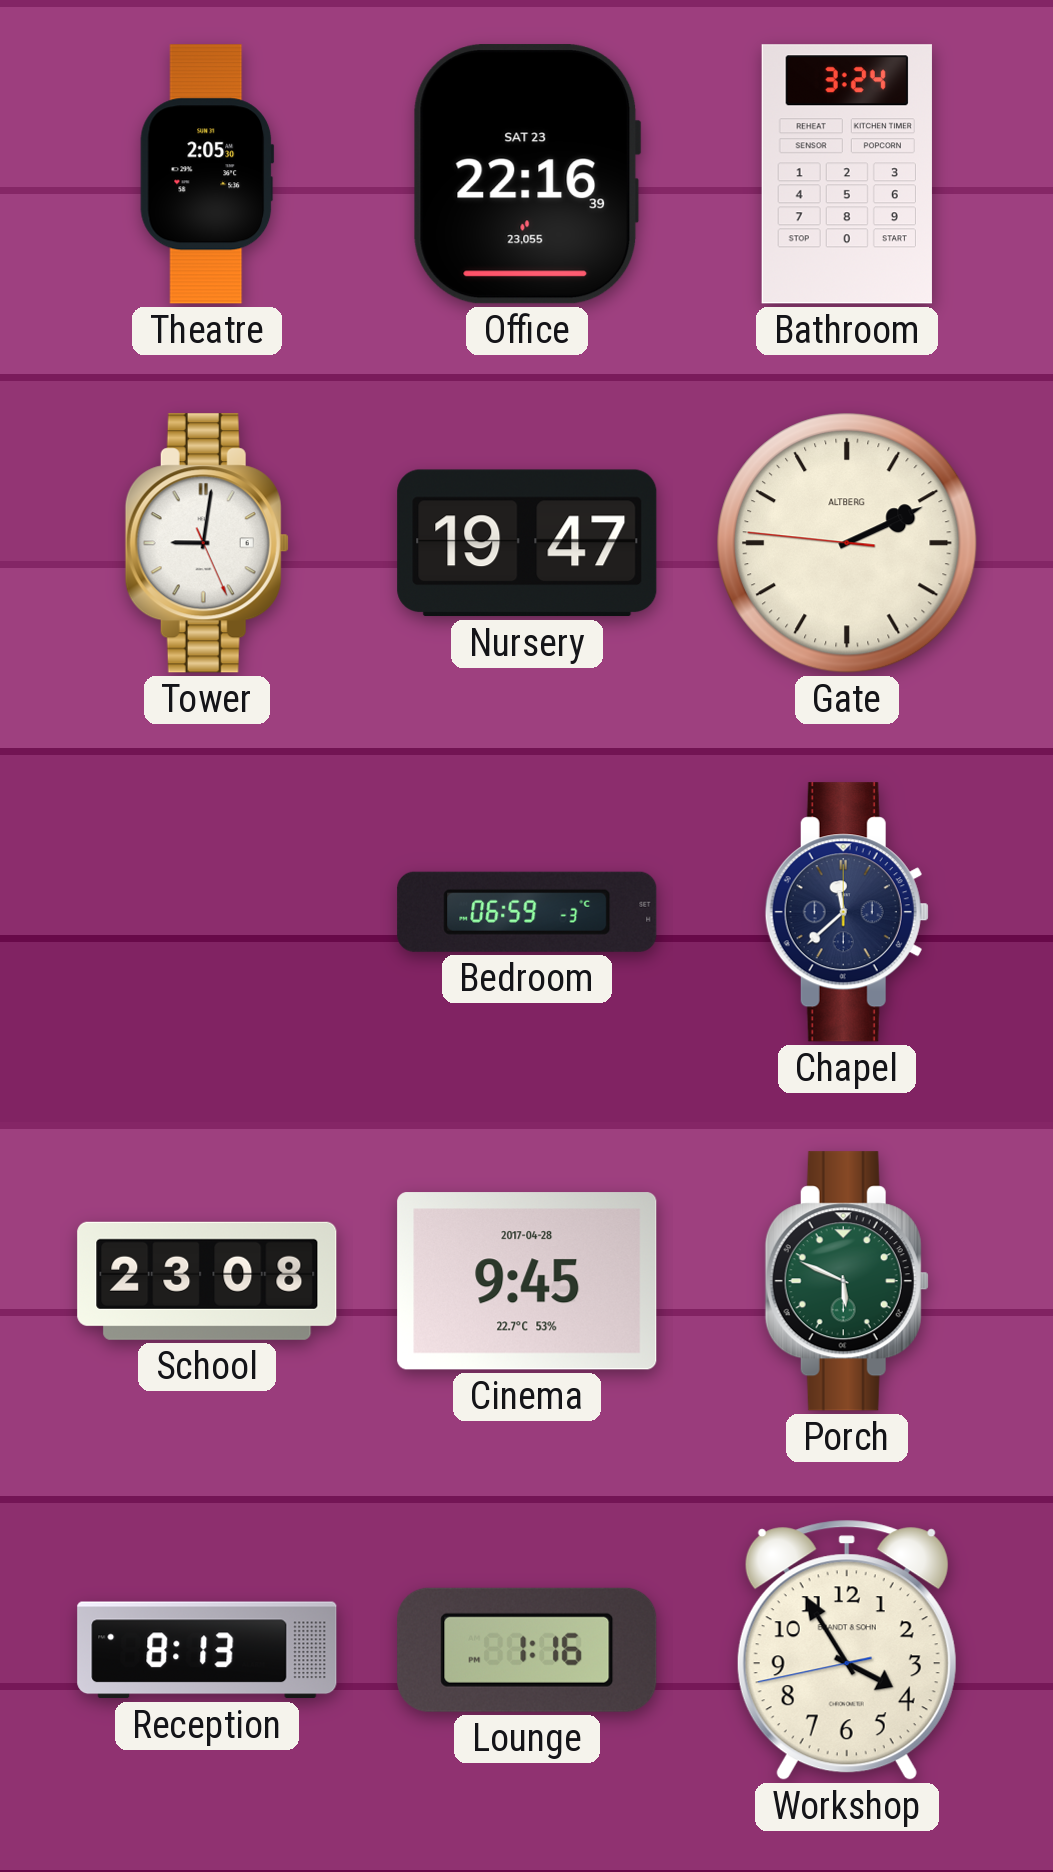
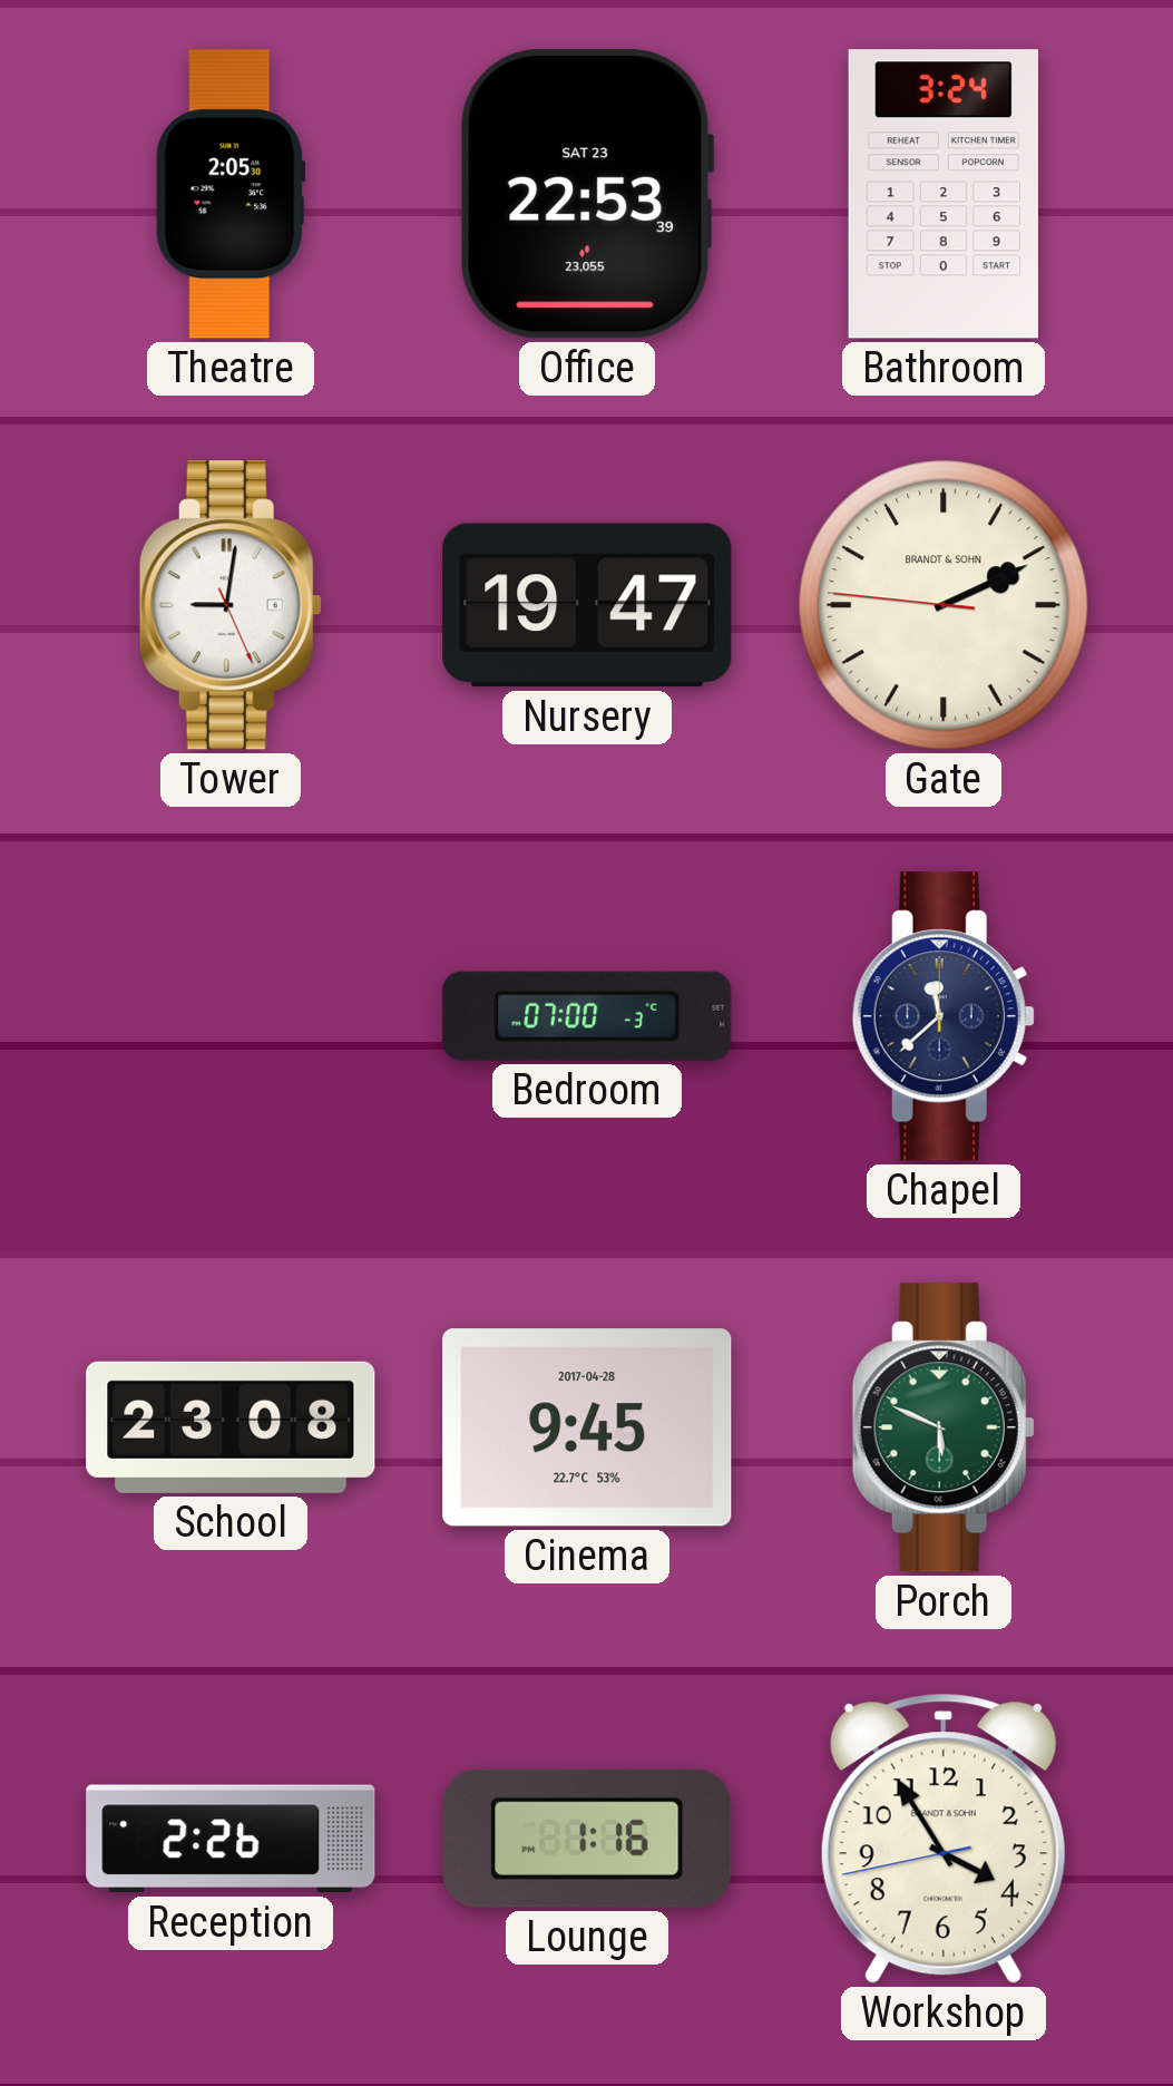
Office: 22:16 -> 22:53 (587, 194)
Gate brand: ALTBERG -> BRANDT & SOHN (944, 605)
Bedroom: 06:59 -> 07:00 (587, 1016)
Reception: 8:13 -> 2:26 (231, 1839)
